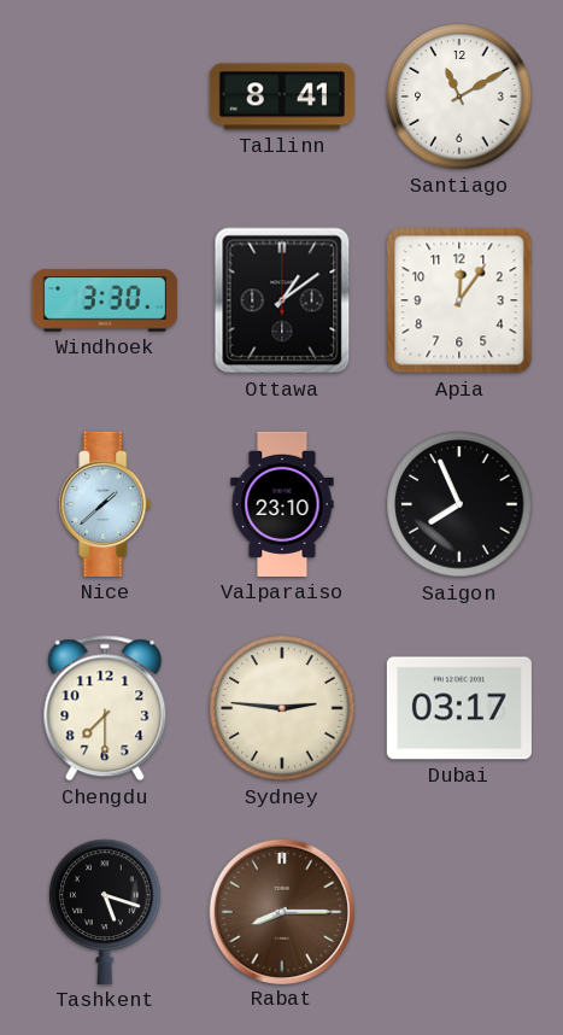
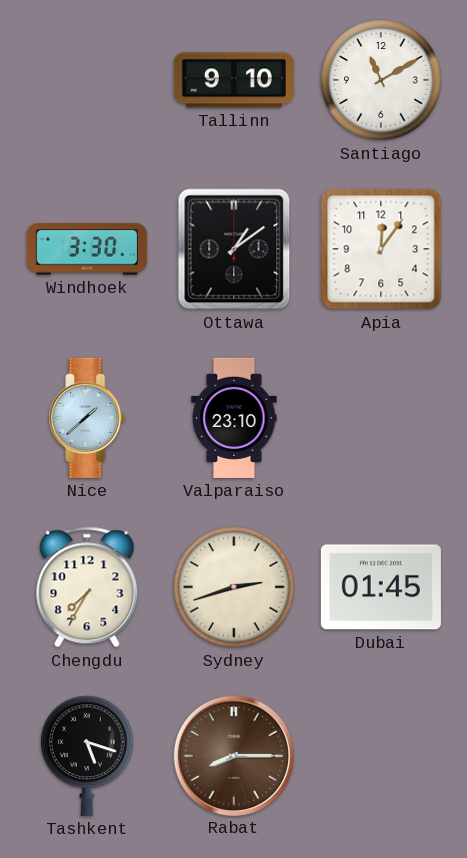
Tallinn: 8:41 -> 9:10 (234, 80)
Saigon: 7:56 -> none (459, 504)
Chengdu: 7:30 -> 7:35 (87, 587)
Sydney: 2:46 -> 2:42 (234, 587)
Dubai: 03:17 -> 01:45 (381, 587)
